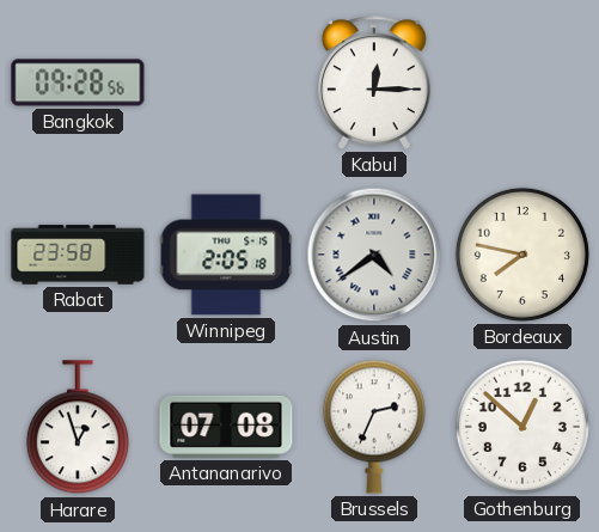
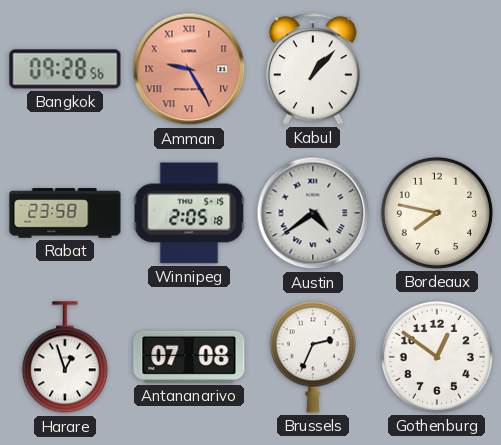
Amman: none -> 9:25 (189, 69)
Kabul: 12:15 -> 1:07 (313, 69)
Gothenburg: 12:52 -> 12:51 (437, 357)
